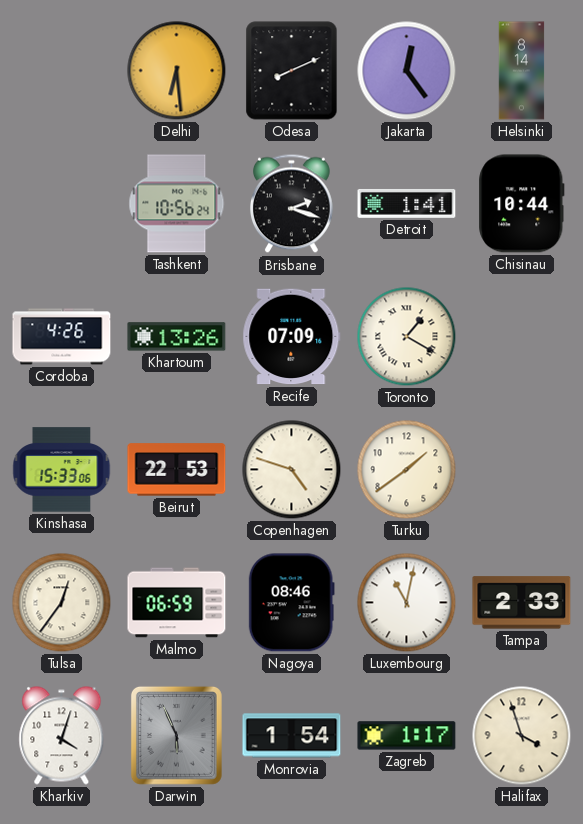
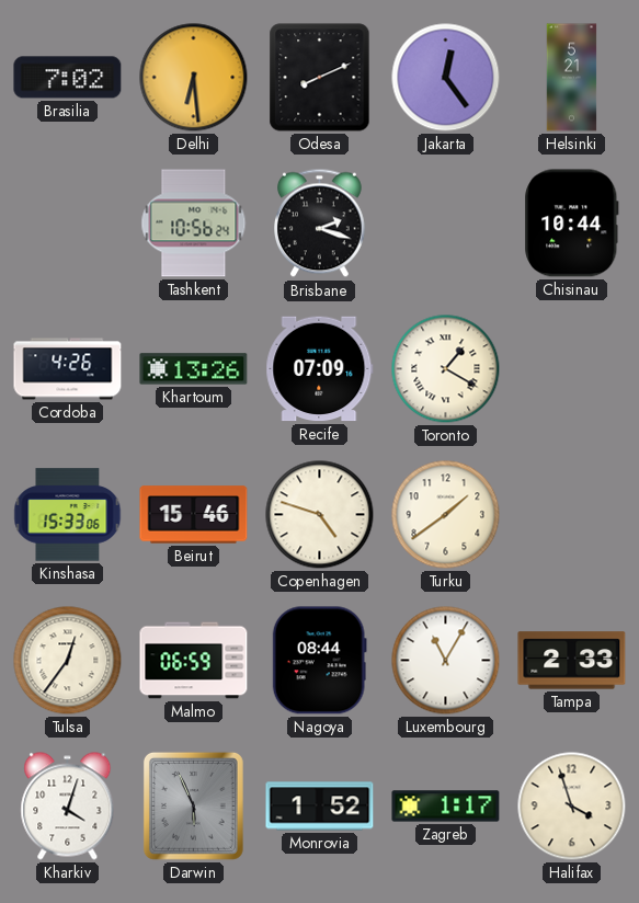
Brasilia: none -> 7:02 (68, 78)
Helsinki: 8:14 -> 5:21 (572, 78)
Detroit: 1:41 -> none (407, 203)
Beirut: 22:53 -> 15:46 (194, 515)
Nagoya: 08:46 -> 08:44 (319, 661)
Luxembourg: 11:02 -> 11:05 (446, 661)
Monrovia: 1:54 -> 1:52 (320, 807)
